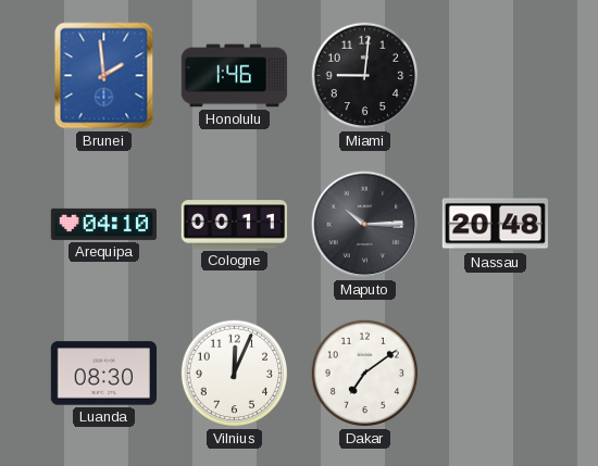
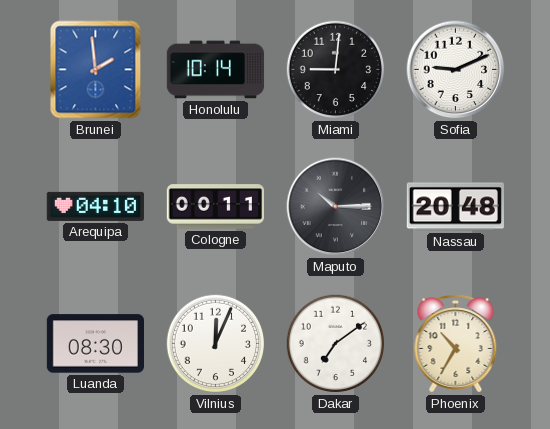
Honolulu: 1:46 -> 10:14 (216, 70)
Sofia: none -> 9:11 (456, 70)
Phoenix: none -> 10:35 (456, 344)
